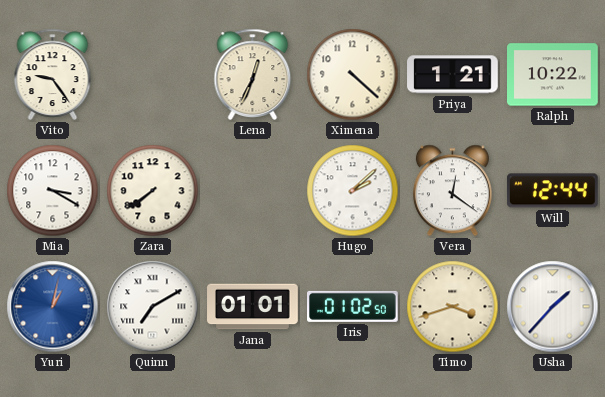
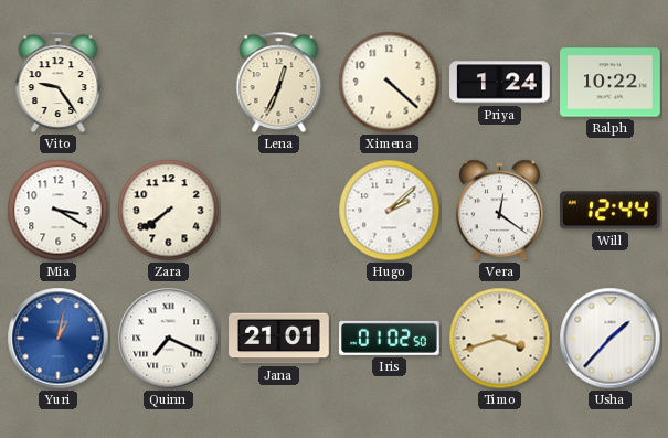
Priya: 1:21 -> 1:24 (500, 83)
Quinn: 7:10 -> 7:19 (169, 339)
Jana: 01:01 -> 21:01 (279, 339)
